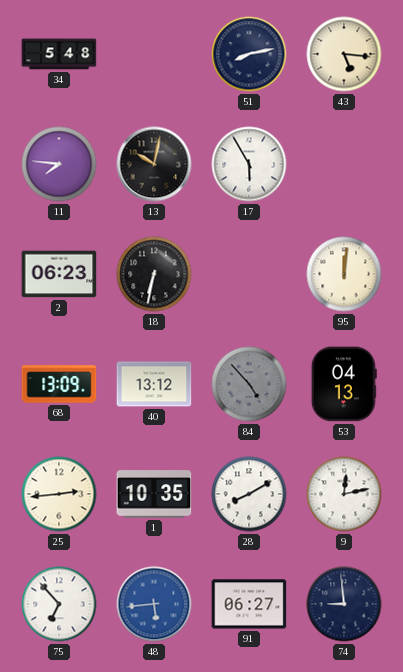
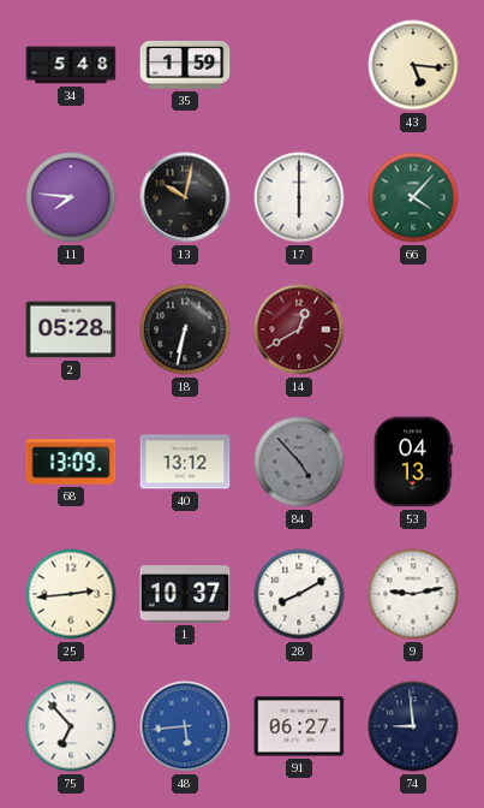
35: none -> 1:59 (185, 65)
51: 8:13 -> none (249, 54)
17: 5:55 -> 6:00 (299, 197)
66: none -> 4:07 (413, 197)
2: 06:23 -> 05:28 (71, 329)
14: none -> 12:40 (299, 329)
95: 12:01 -> none (344, 274)
1: 10:35 -> 10:37 (185, 594)
9: 12:13 -> 9:13 (413, 594)
